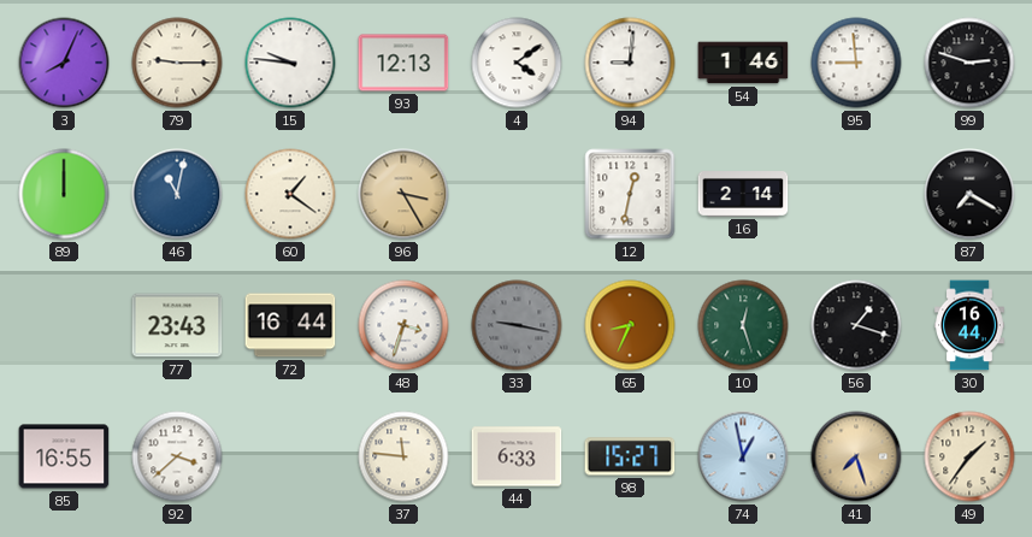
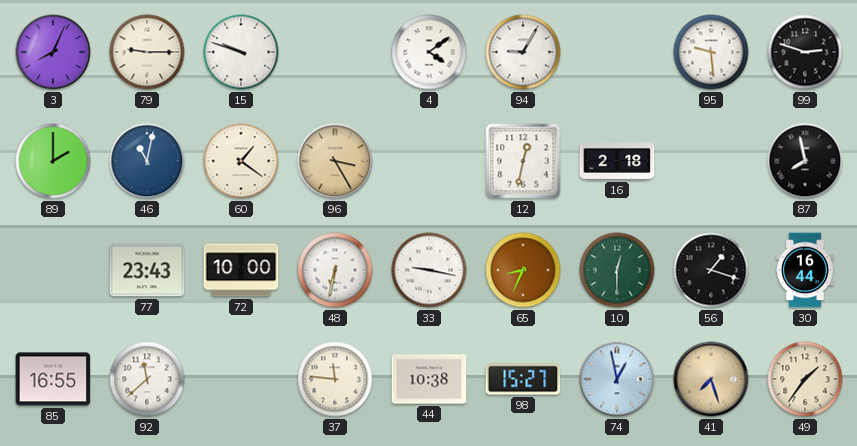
15: 9:46 -> 9:48 (241, 52)
93: 12:13 -> none (403, 63)
94: 9:01 -> 9:05 (523, 52)
54: 1:46 -> none (743, 63)
95: 8:59 -> 9:29 (711, 52)
89: 12:00 -> 2:00 (53, 161)
16: 2:14 -> 2:18 (617, 162)
87: 7:20 -> 7:58 (805, 161)
72: 16:44 -> 10:00 (241, 270)
48: 3:33 -> 6:32 (335, 270)
33 dial: grey -> white (429, 270)
10: 12:27 -> 12:30 (617, 270)
92: 3:38 -> 11:38 (147, 379)
44: 6:33 -> 10:38 (429, 379)
